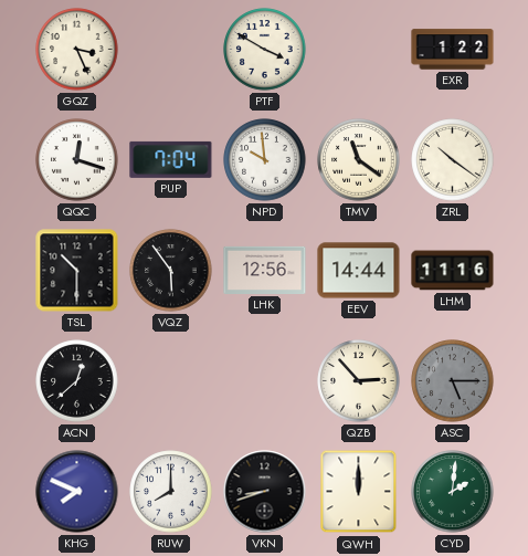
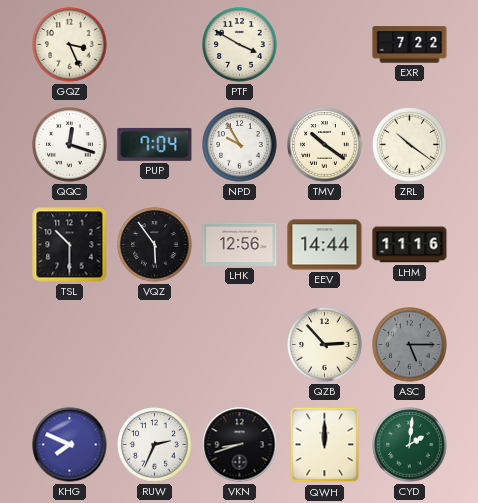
EXR: 1:22 -> 7:22 (410, 45)
NPD: 9:59 -> 9:55 (240, 145)
TMV: 11:21 -> 10:21 (325, 145)
ACN: 12:38 -> none (77, 381)
RUW: 8:00 -> 2:34 (155, 445)
